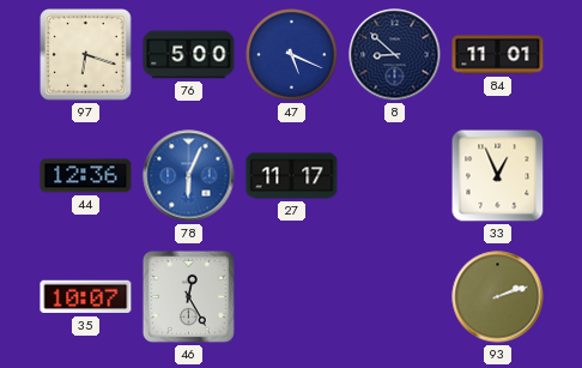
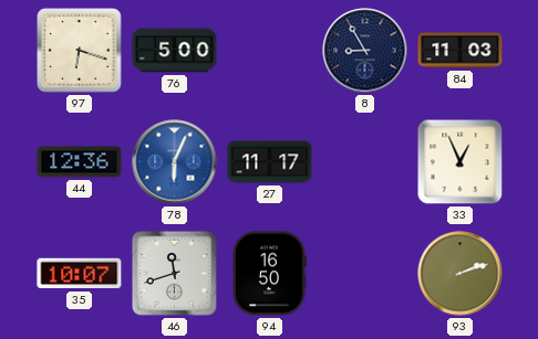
47: 5:19 -> none (292, 55)
8: 8:52 -> 8:55 (365, 51)
84: 11:01 -> 11:03 (461, 51)
46: 12:25 -> 11:42 (174, 273)
94: none -> 16:50 (269, 274)
